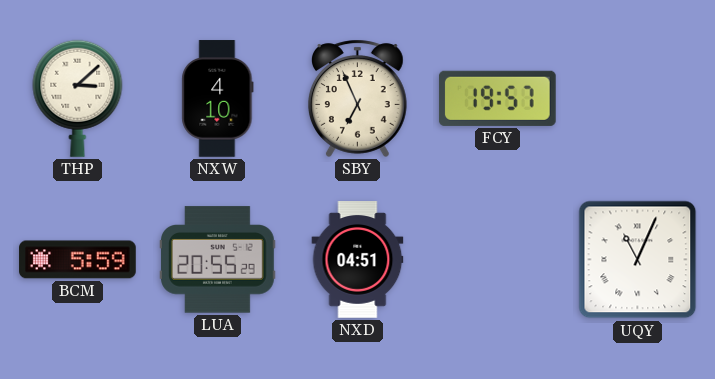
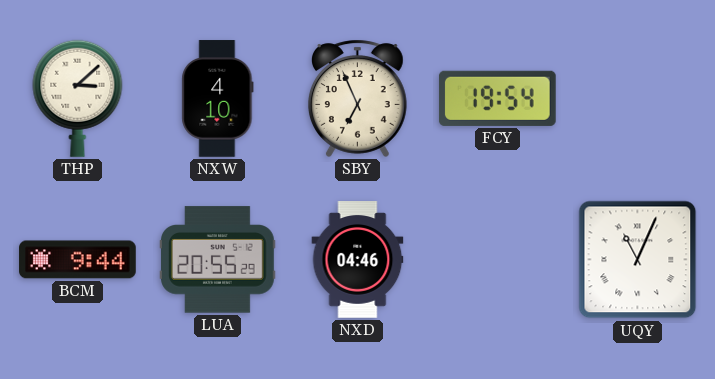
FCY: 19:57 -> 19:54 (497, 98)
BCM: 5:59 -> 9:44 (78, 260)
NXD: 04:51 -> 04:46 (358, 260)
